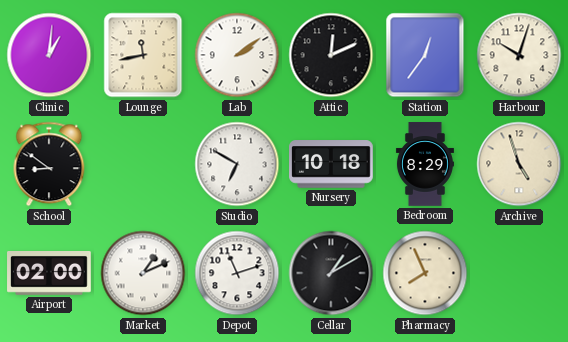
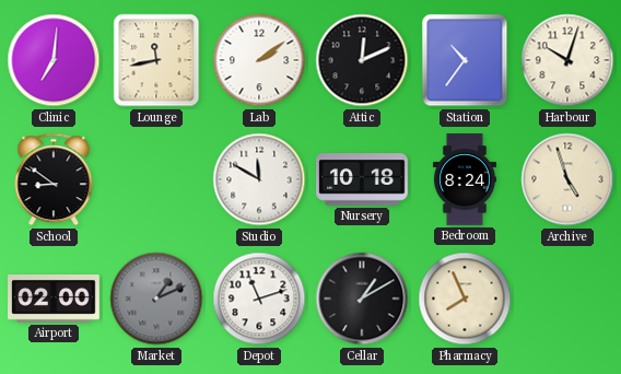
Clinic: 1:01 -> 7:01 (54, 60)
Station: 12:36 -> 10:36 (465, 60)
Studio: 6:50 -> 11:50 (259, 179)
Bedroom: 8:29 -> 8:24 (465, 179)
Market dial: white -> grey (156, 299)
